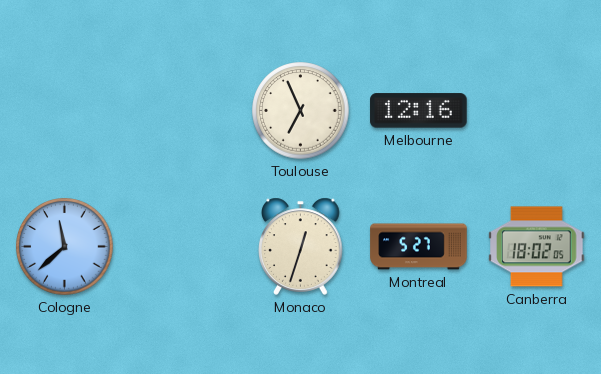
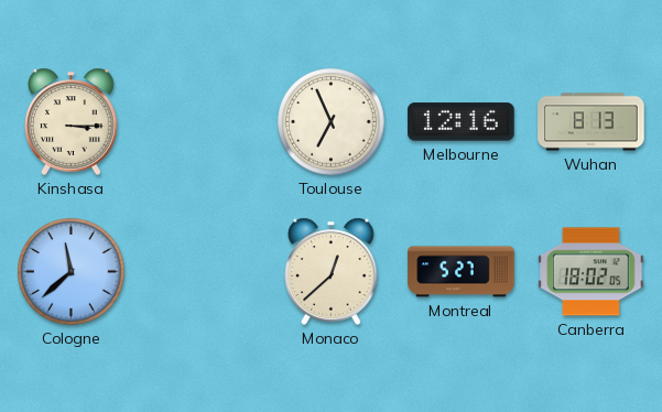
Kinshasa: none -> 3:15 (72, 121)
Wuhan: none -> 8:13 (592, 122)
Monaco: 12:33 -> 12:38 (332, 271)
